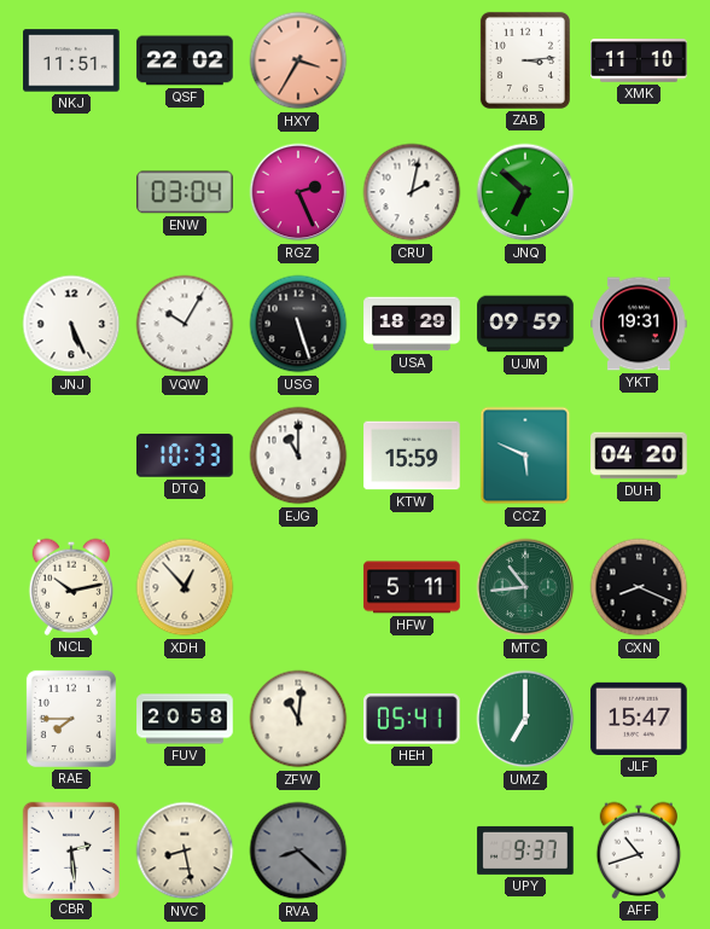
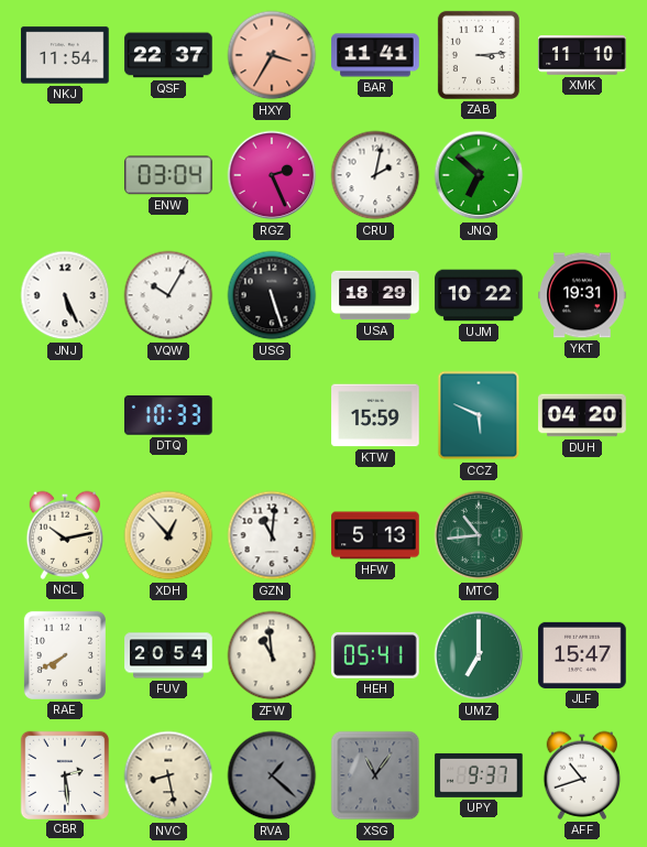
NKJ: 11:51 -> 11:54 (65, 55)
QSF: 22:02 -> 22:37 (168, 55)
BAR: none -> 11:41 (375, 55)
UJM: 09:59 -> 10:22 (479, 295)
EJG: 11:00 -> none (298, 455)
GZN: none -> 11:01 (272, 535)
HFW: 5:11 -> 5:13 (375, 535)
CXN: 8:19 -> none (639, 587)
RAE: 7:45 -> 7:40 (65, 655)
FUV: 20:58 -> 20:54 (168, 655)
ZFW: 11:01 -> 10:59 (272, 655)
RVA: 8:22 -> 1:22 (272, 775)
XSG: none -> 11:06 (375, 775)
